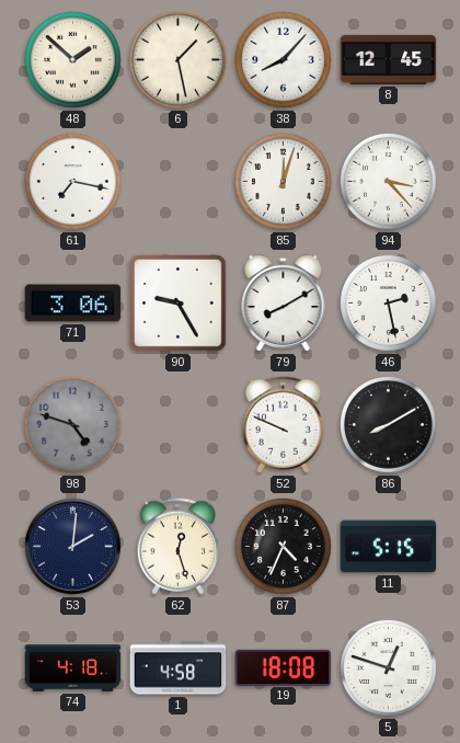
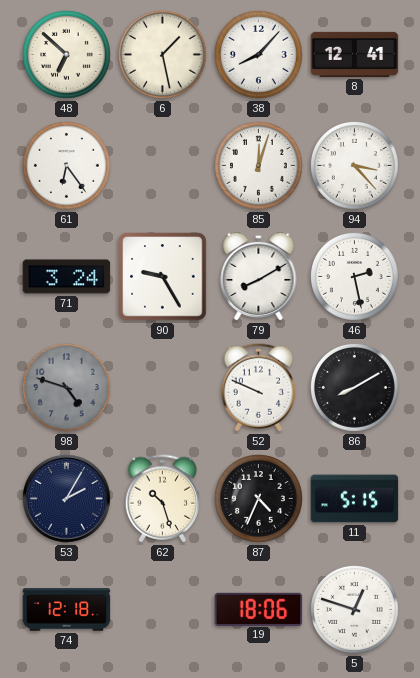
48: 1:52 -> 6:52 (67, 55)
8: 12:45 -> 12:41 (355, 54)
61: 7:17 -> 6:24 (67, 166)
71: 3:06 -> 3:24 (67, 277)
53: 2:01 -> 2:05 (67, 499)
62: 12:27 -> 10:27 (162, 499)
74: 4:18 -> 12:18 (67, 610)
1: 4:58 -> none (179, 668)
19: 18:08 -> 18:06 (259, 609)
